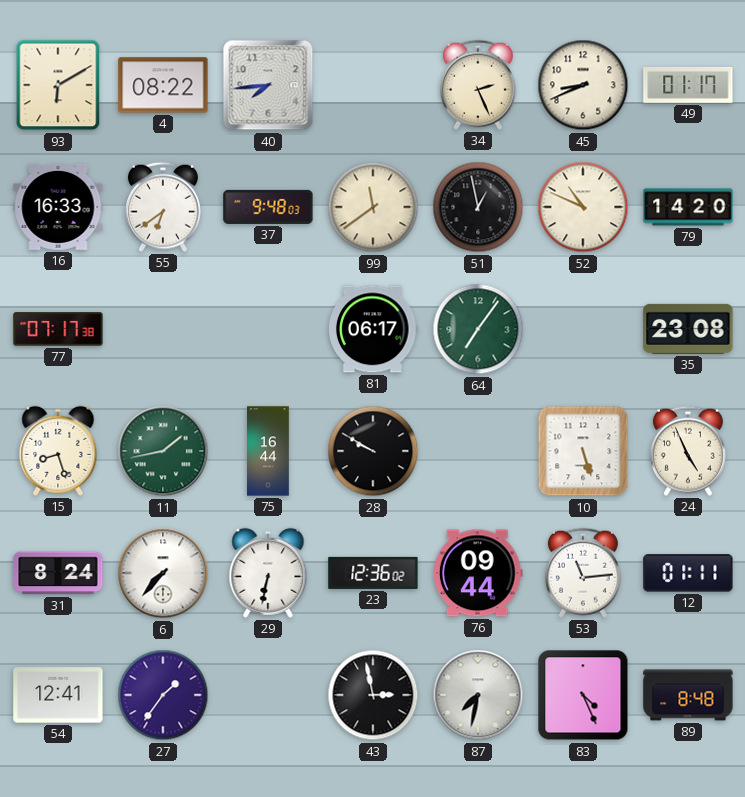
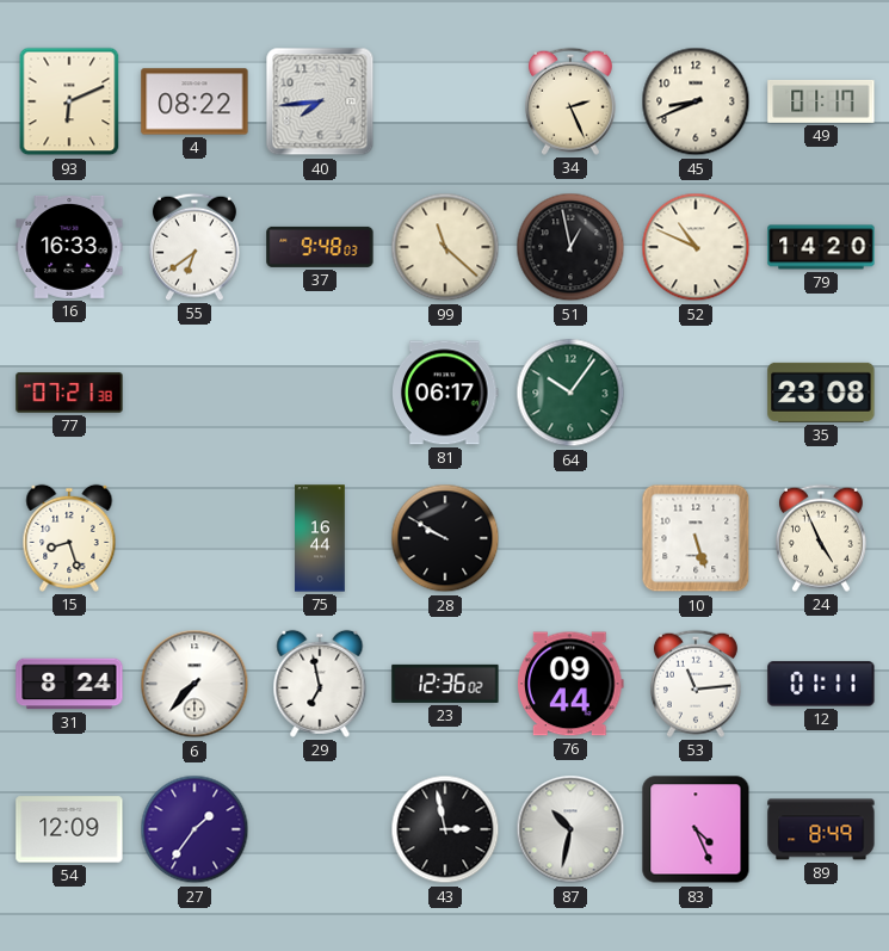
93: 6:10 -> 6:11 (69, 101)
99: 11:39 -> 11:22 (445, 247)
77: 07:17 -> 07:21 (69, 393)
64: 7:06 -> 10:06 (570, 393)
11: 1:43 -> none (163, 451)
29: 6:32 -> 6:58 (320, 684)
54: 12:41 -> 12:09 (69, 829)
87: 7:32 -> 10:32 (570, 829)
89: 8:48 -> 8:49 (821, 829)
